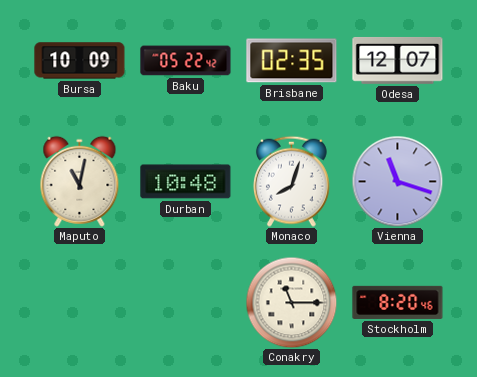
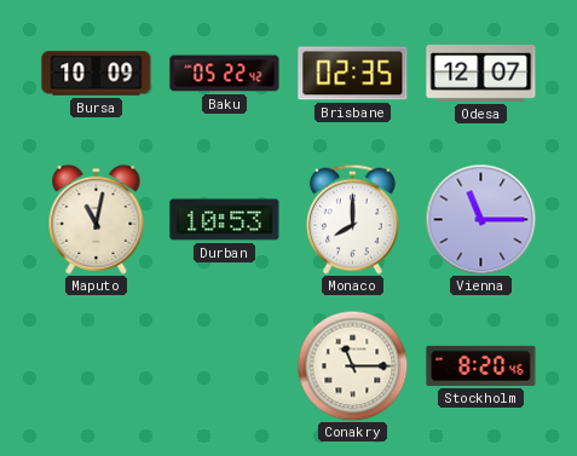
Durban: 10:48 -> 10:53 (225, 220)
Monaco: 8:03 -> 8:00 (352, 219)
Vienna: 11:18 -> 11:15 (480, 219)
